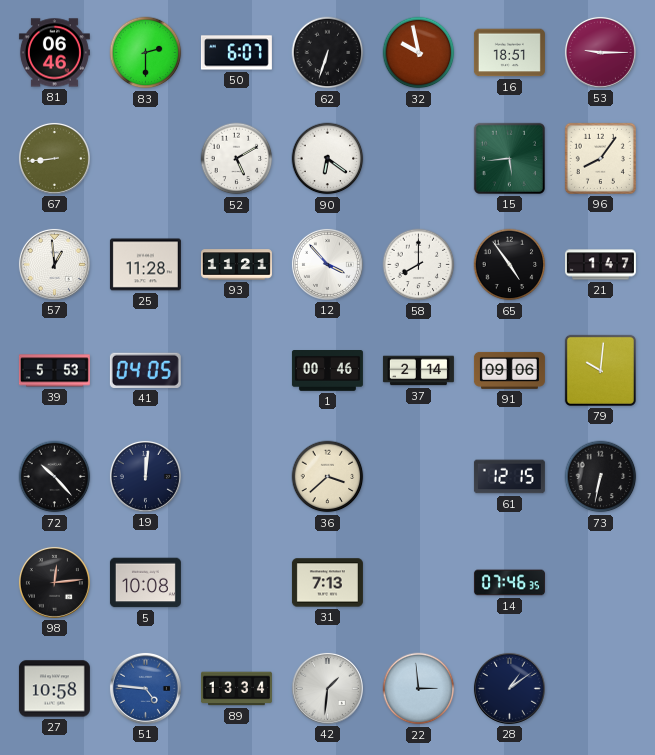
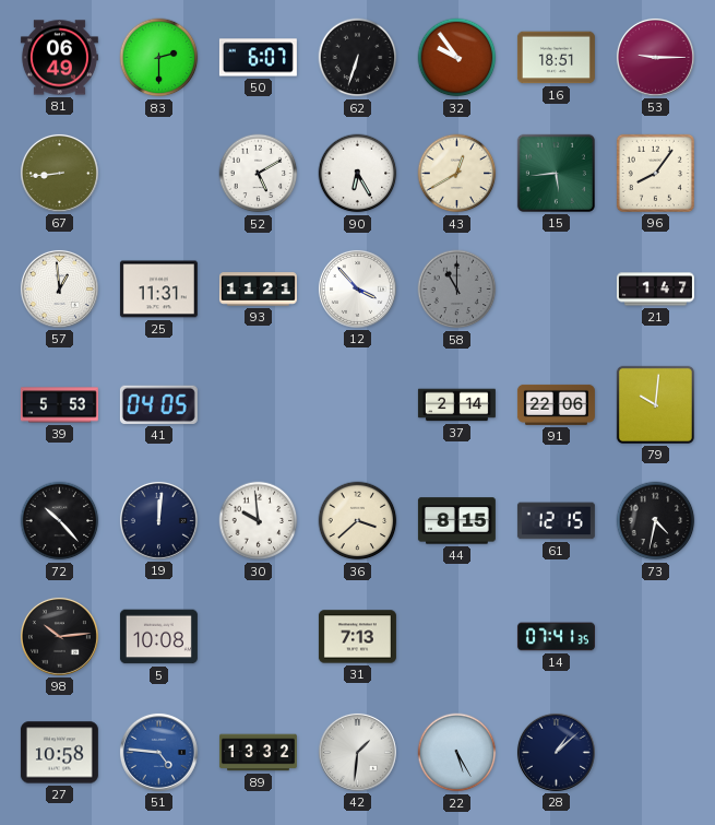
81: 06:46 -> 06:49 (59, 58)
32: 9:58 -> 9:54 (457, 58)
90: 6:21 -> 6:25 (358, 174)
43: none -> 12:40 (457, 174)
25: 11:28 -> 11:31 (158, 290)
58: 8:00 -> 11:00 (457, 290)
58 dial: white -> grey (457, 290)
65: 4:54 -> none (510, 265)
1: 00:46 -> none (327, 371)
91: 09:06 -> 22:06 (556, 404)
30: none -> 9:59 (259, 521)
44: none -> 8:15 (456, 521)
73: 6:32 -> 4:32 (656, 521)
98: 12:14 -> 10:14 (59, 636)
14: 07:46 -> 07:41 (556, 637)
89: 13:34 -> 13:32 (258, 753)
22: 2:59 -> 5:25 (457, 753)
28: 1:09 -> 1:08 (556, 752)
